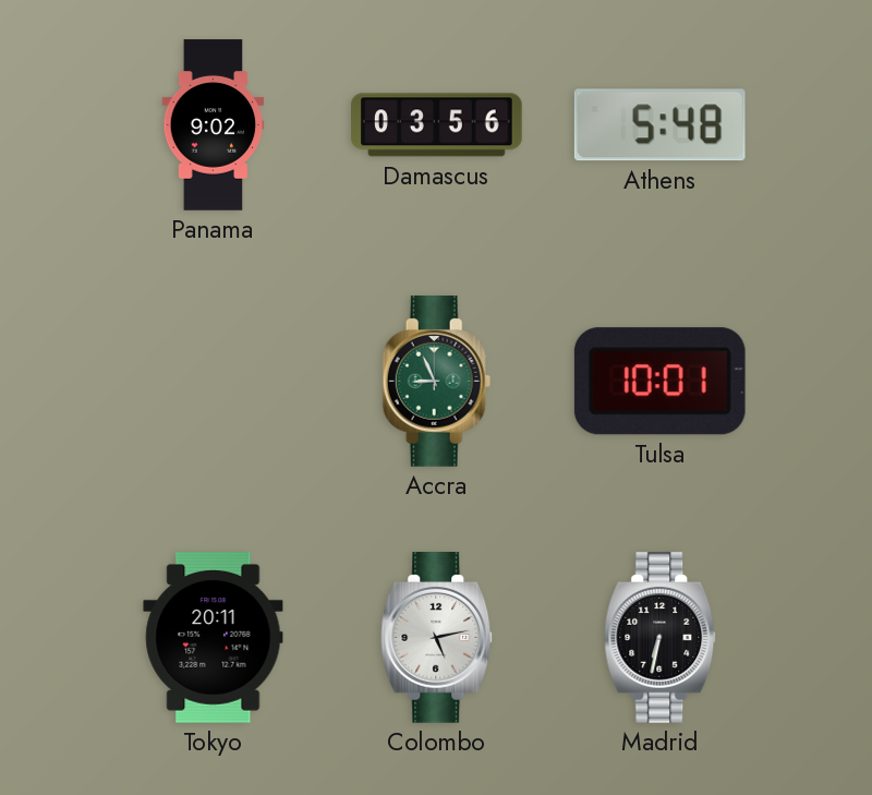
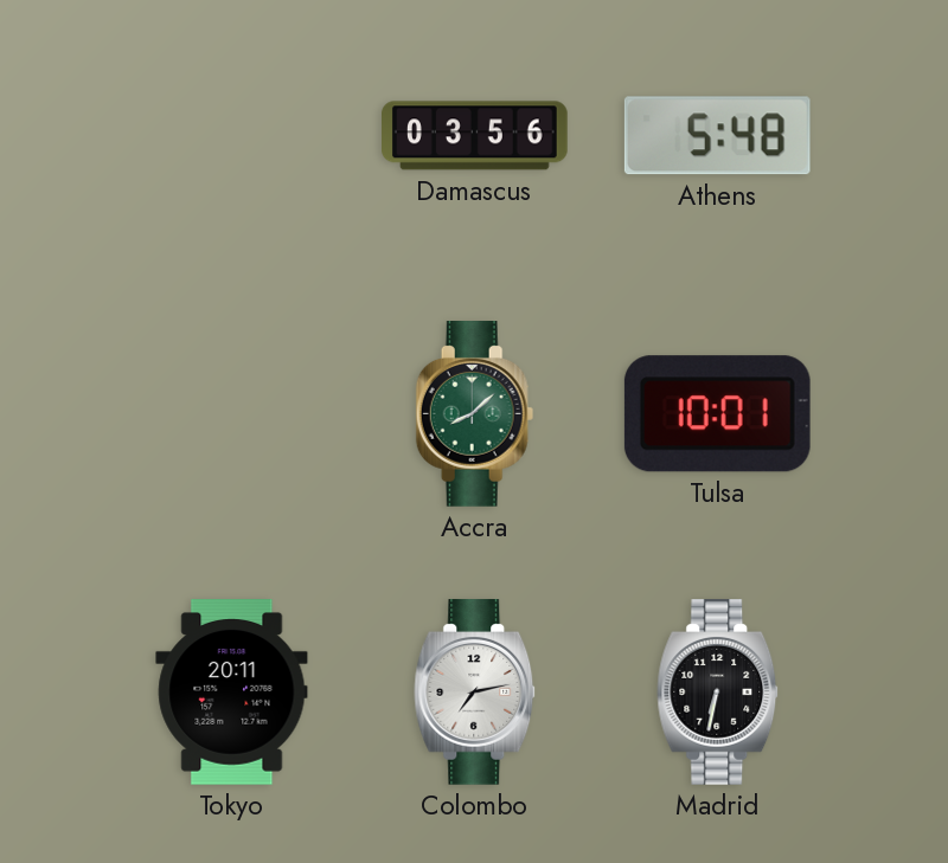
Panama: 9:02 -> none (214, 125)
Accra: 8:56 -> 8:08 (475, 414)
Colombo: 5:13 -> 7:13 (475, 693)
